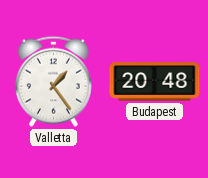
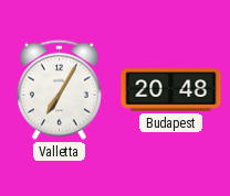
Valletta: 1:24 -> 7:05 (59, 89)
